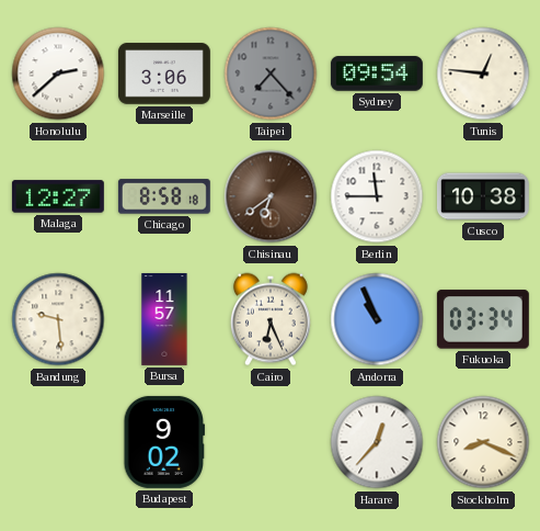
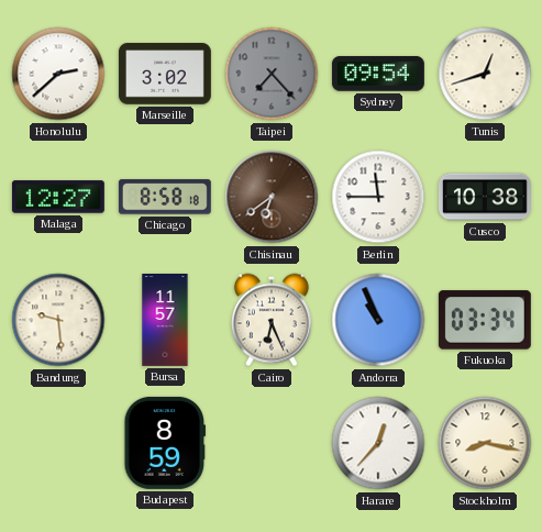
Marseille: 3:06 -> 3:02 (165, 74)
Tunis: 12:46 -> 12:42 (485, 74)
Budapest: 9:02 -> 8:59 (165, 443)
Stockholm: 8:19 -> 8:17 (485, 443)
